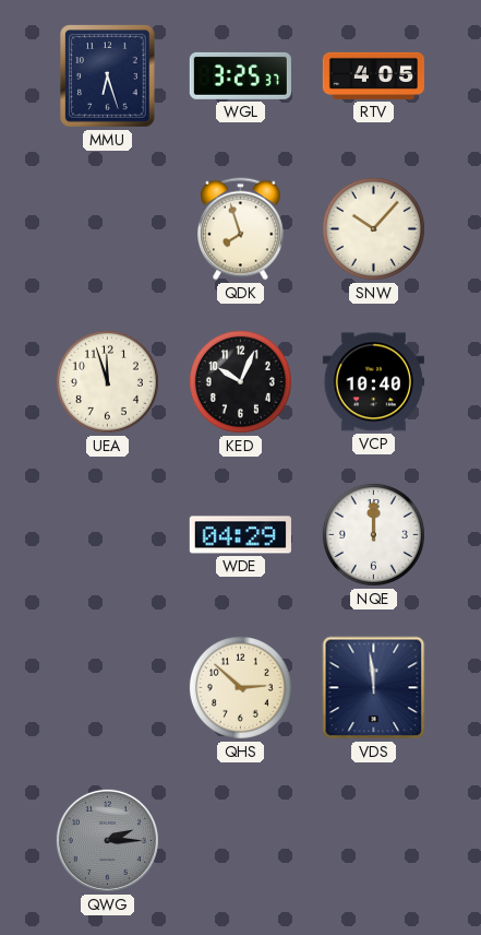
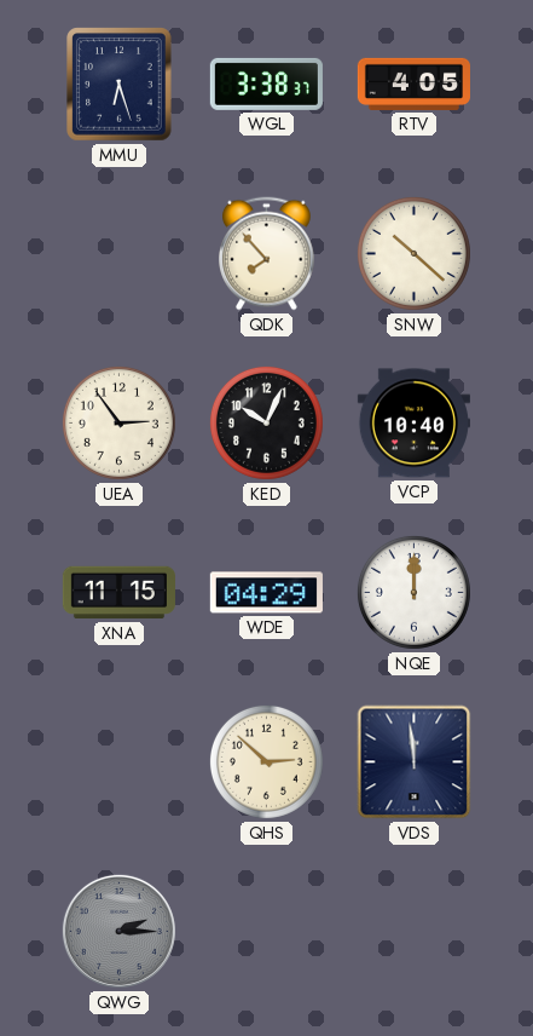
WGL: 3:25 -> 3:38 (266, 84)
QDK: 7:57 -> 7:53 (267, 254)
SNW: 10:07 -> 10:22 (413, 253)
UEA: 11:57 -> 2:54 (118, 422)
XNA: none -> 11:15 (118, 593)
